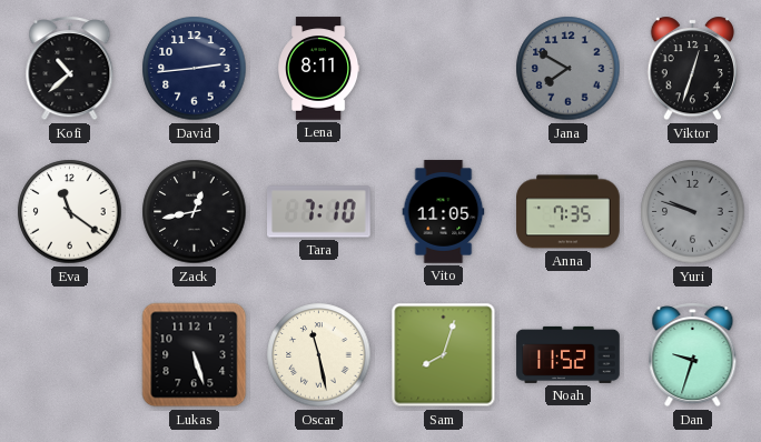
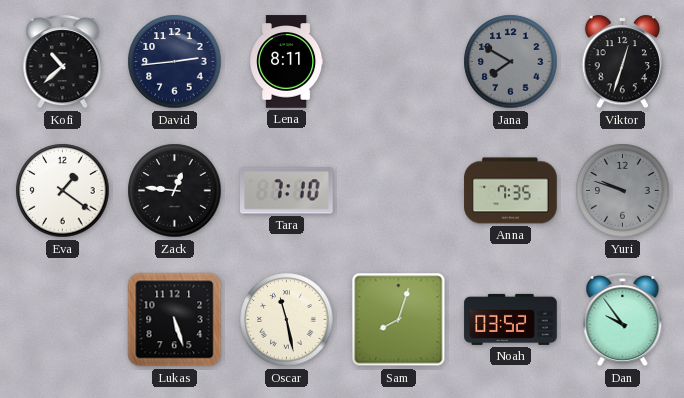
Eva: 11:21 -> 1:21 (63, 191)
Zack: 12:43 -> 12:46 (175, 191)
Vito: 11:05 -> none (444, 212)
Noah: 11:52 -> 03:52 (511, 319)
Dan: 9:33 -> 9:54 (623, 320)
